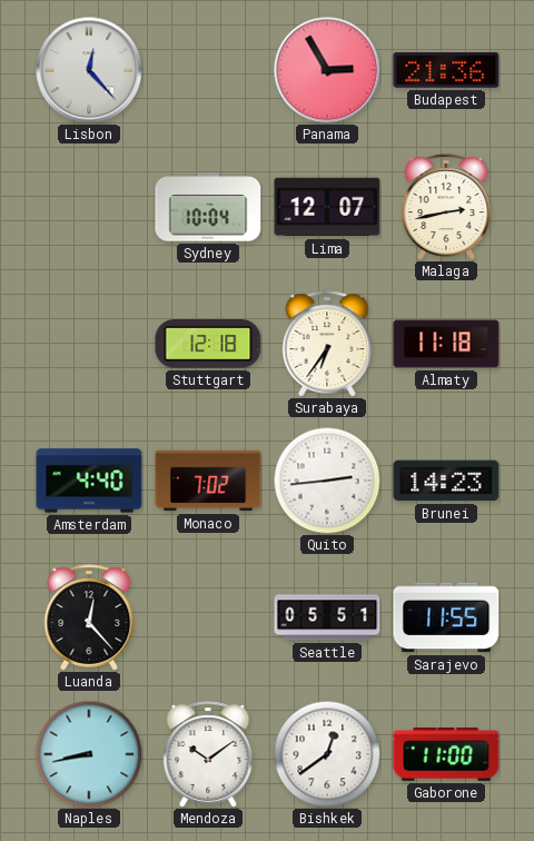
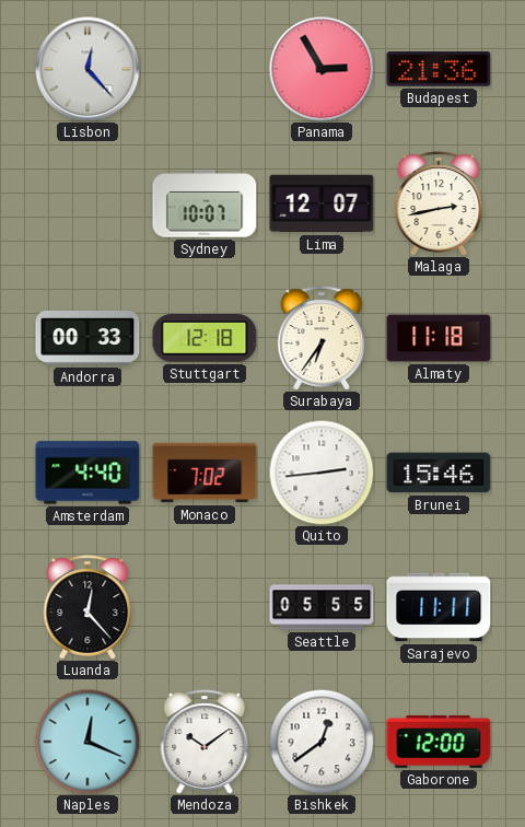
Sydney: 10:04 -> 10:07 (205, 203)
Andorra: none -> 00:33 (87, 338)
Brunei: 14:23 -> 15:46 (439, 473)
Seattle: 05:51 -> 05:55 (322, 607)
Sarajevo: 11:55 -> 11:11 (439, 607)
Naples: 8:43 -> 12:19 (87, 742)
Gaborone: 11:00 -> 12:00 (439, 742)
